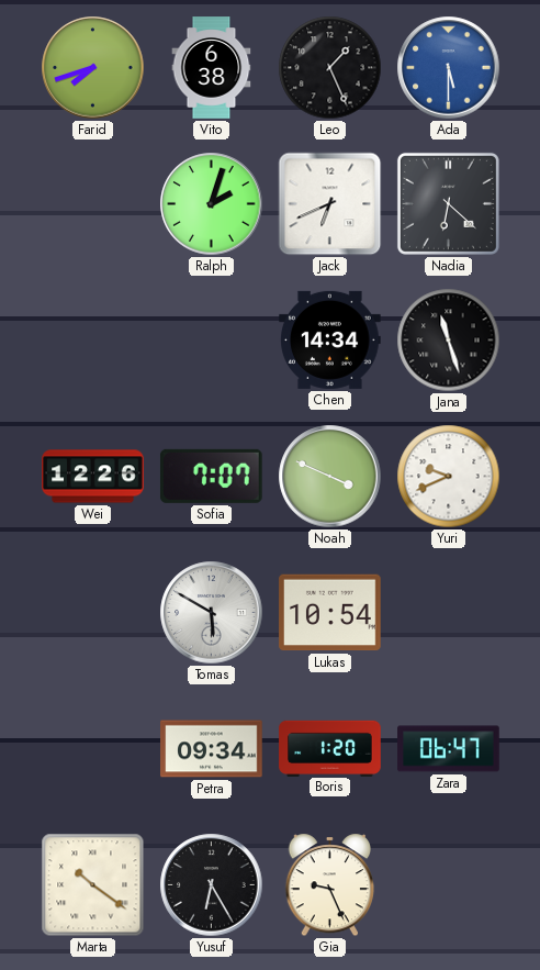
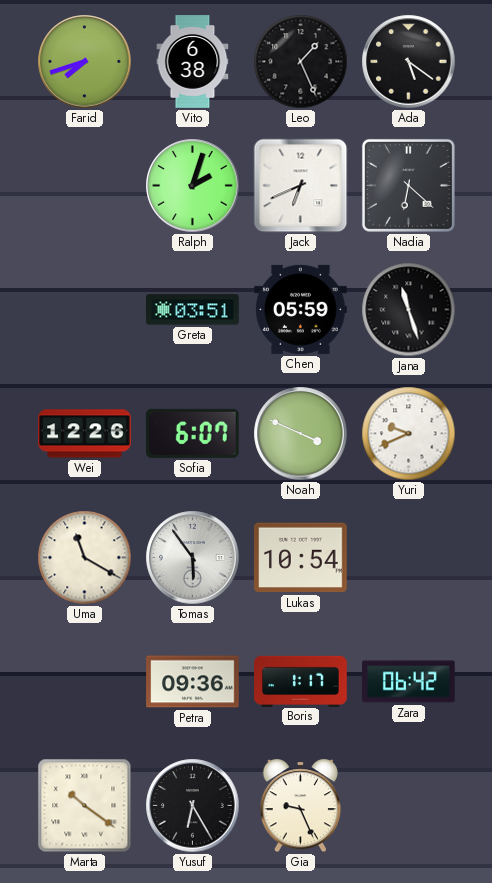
Ada: 5:30 -> 5:21 (409, 62)
Ada dial: blue -> black (409, 62)
Greta: none -> 03:51 (193, 310)
Chen: 14:34 -> 05:59 (301, 309)
Sofia: 7:07 -> 6:07 (192, 433)
Uma: none -> 11:20 (85, 558)
Tomas: 5:50 -> 5:54 (193, 558)
Petra: 09:34 -> 09:36 (193, 682)
Boris: 1:20 -> 1:17 (301, 681)
Zara: 06:47 -> 06:42 (409, 682)
